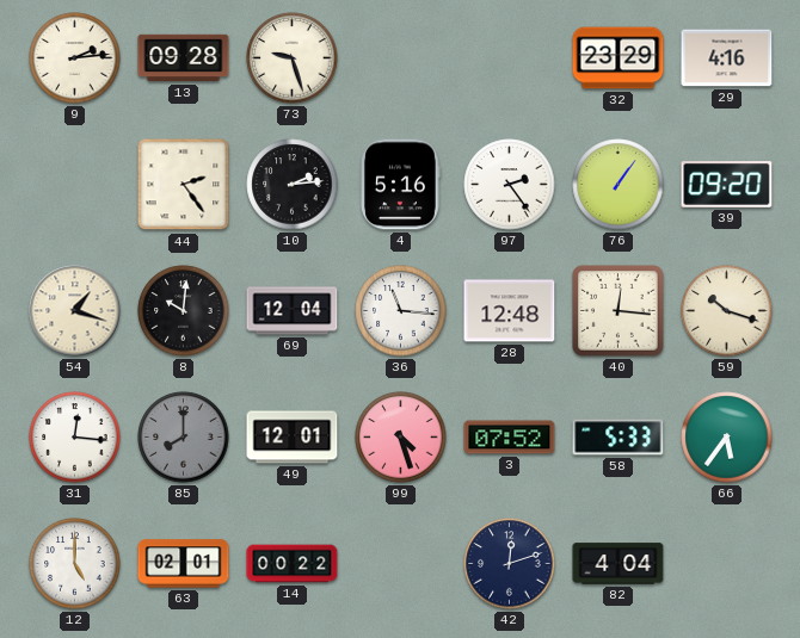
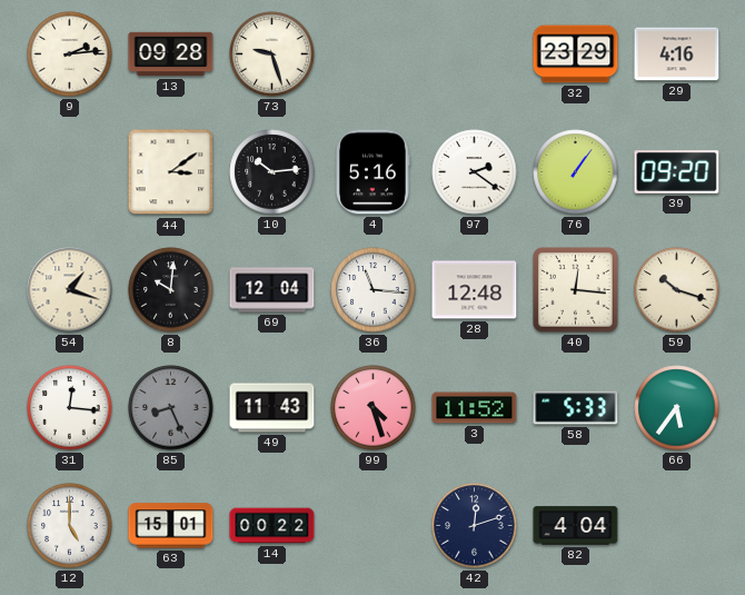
44: 2:24 -> 3:09 (171, 172)
10: 2:14 -> 10:14 (272, 172)
97: 2:24 -> 2:21 (475, 172)
85: 8:00 -> 8:26 (171, 408)
49: 12:01 -> 11:43 (272, 408)
3: 07:52 -> 11:52 (475, 408)
63: 02:01 -> 15:01 (171, 526)
